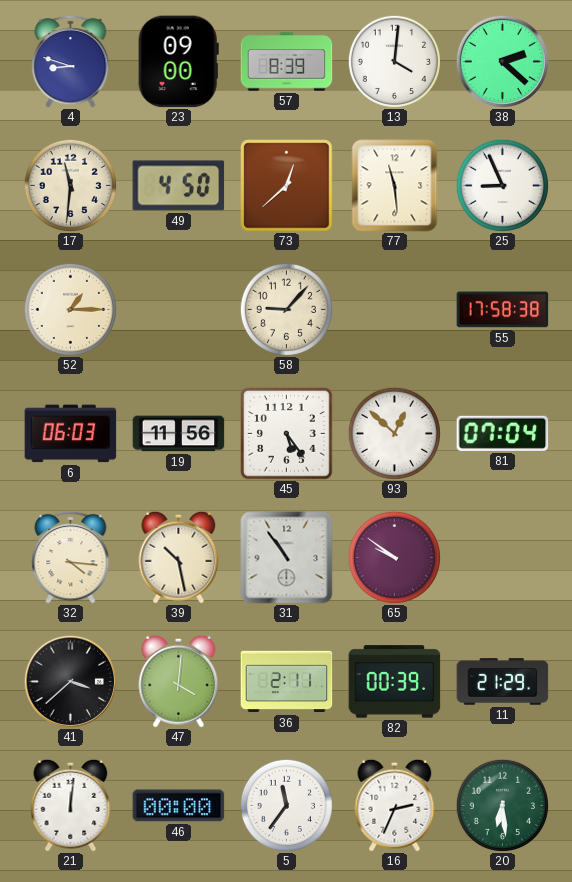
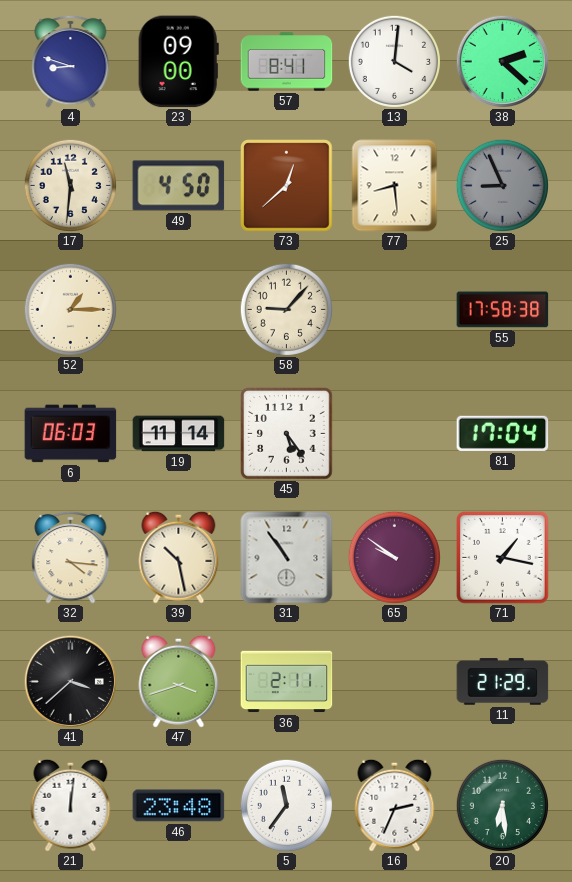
57: 8:39 -> 8:41 (287, 62)
77: 11:29 -> 8:29 (395, 186)
25 dial: white -> grey (502, 185)
19: 11:56 -> 11:14 (179, 434)
93: 12:52 -> none (394, 433)
81: 07:04 -> 17:04 (503, 433)
71: none -> 1:17 (503, 558)
47: 4:01 -> 3:42 (179, 681)
82: 00:39 -> none (395, 682)
46: 00:00 -> 23:48 (179, 806)
